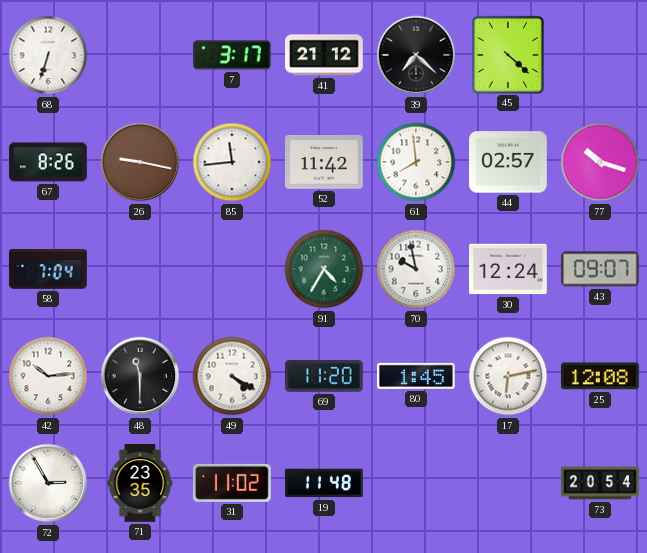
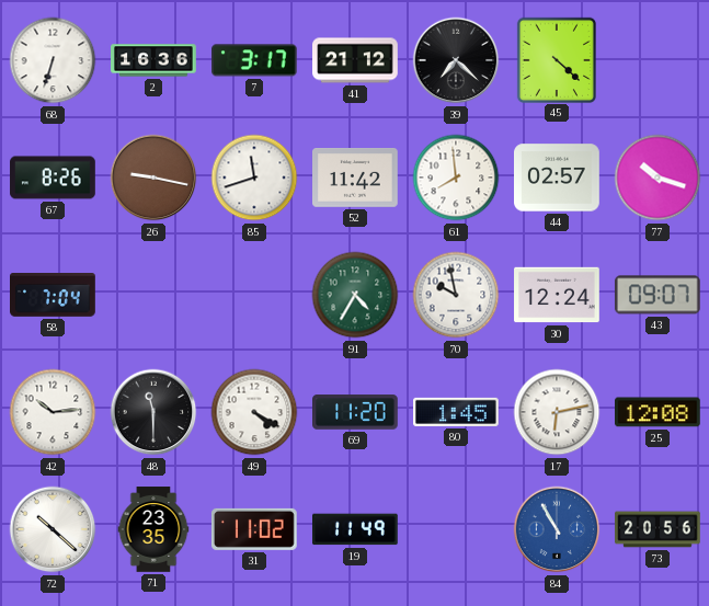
2: none -> 16:36 (153, 60)
85: 11:44 -> 11:42 (254, 178)
72: 2:55 -> 10:22 (53, 529)
19: 11:48 -> 11:49 (356, 529)
84: none -> 10:55 (557, 529)
73: 20:54 -> 20:56 (657, 529)
